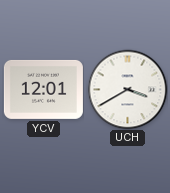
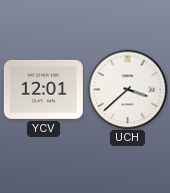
UCH: 3:40 -> 3:38 (127, 89)
